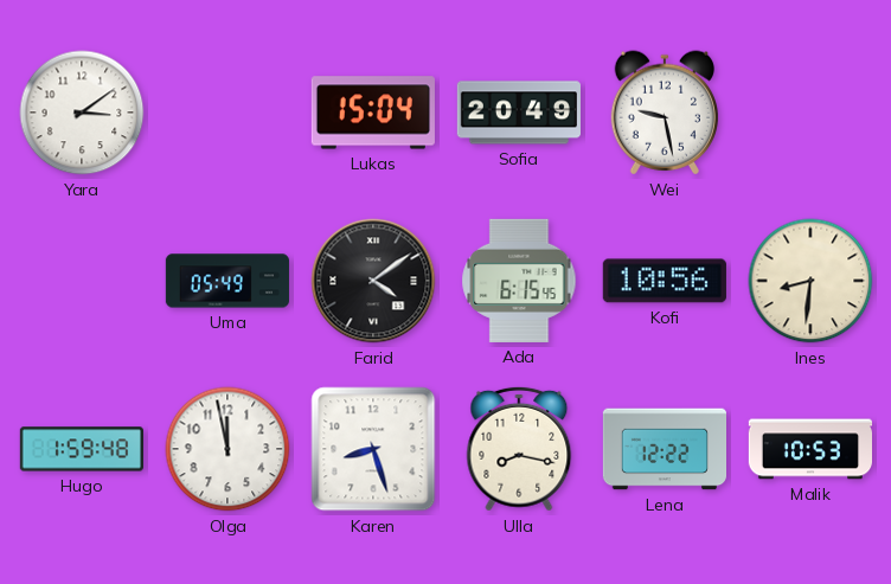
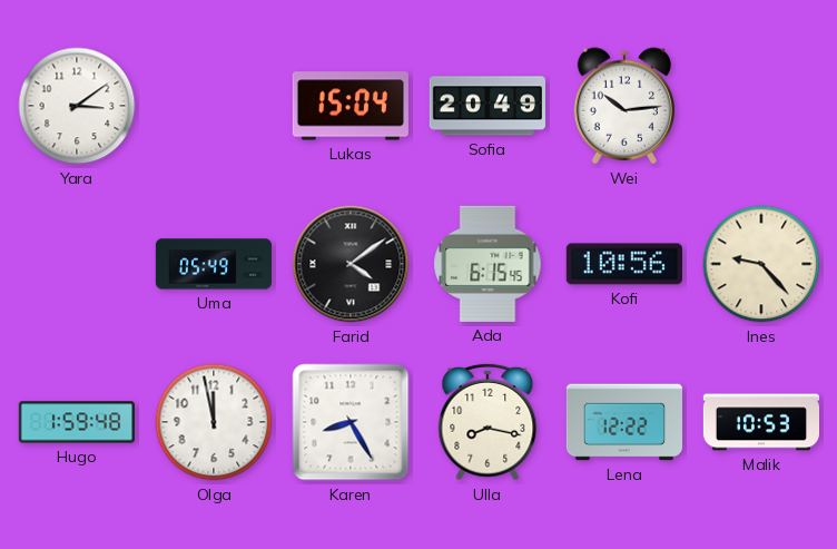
Wei: 9:28 -> 10:14 (623, 106)
Ines: 8:31 -> 9:23 (761, 264)
Karen: 8:27 -> 8:25 (351, 422)
